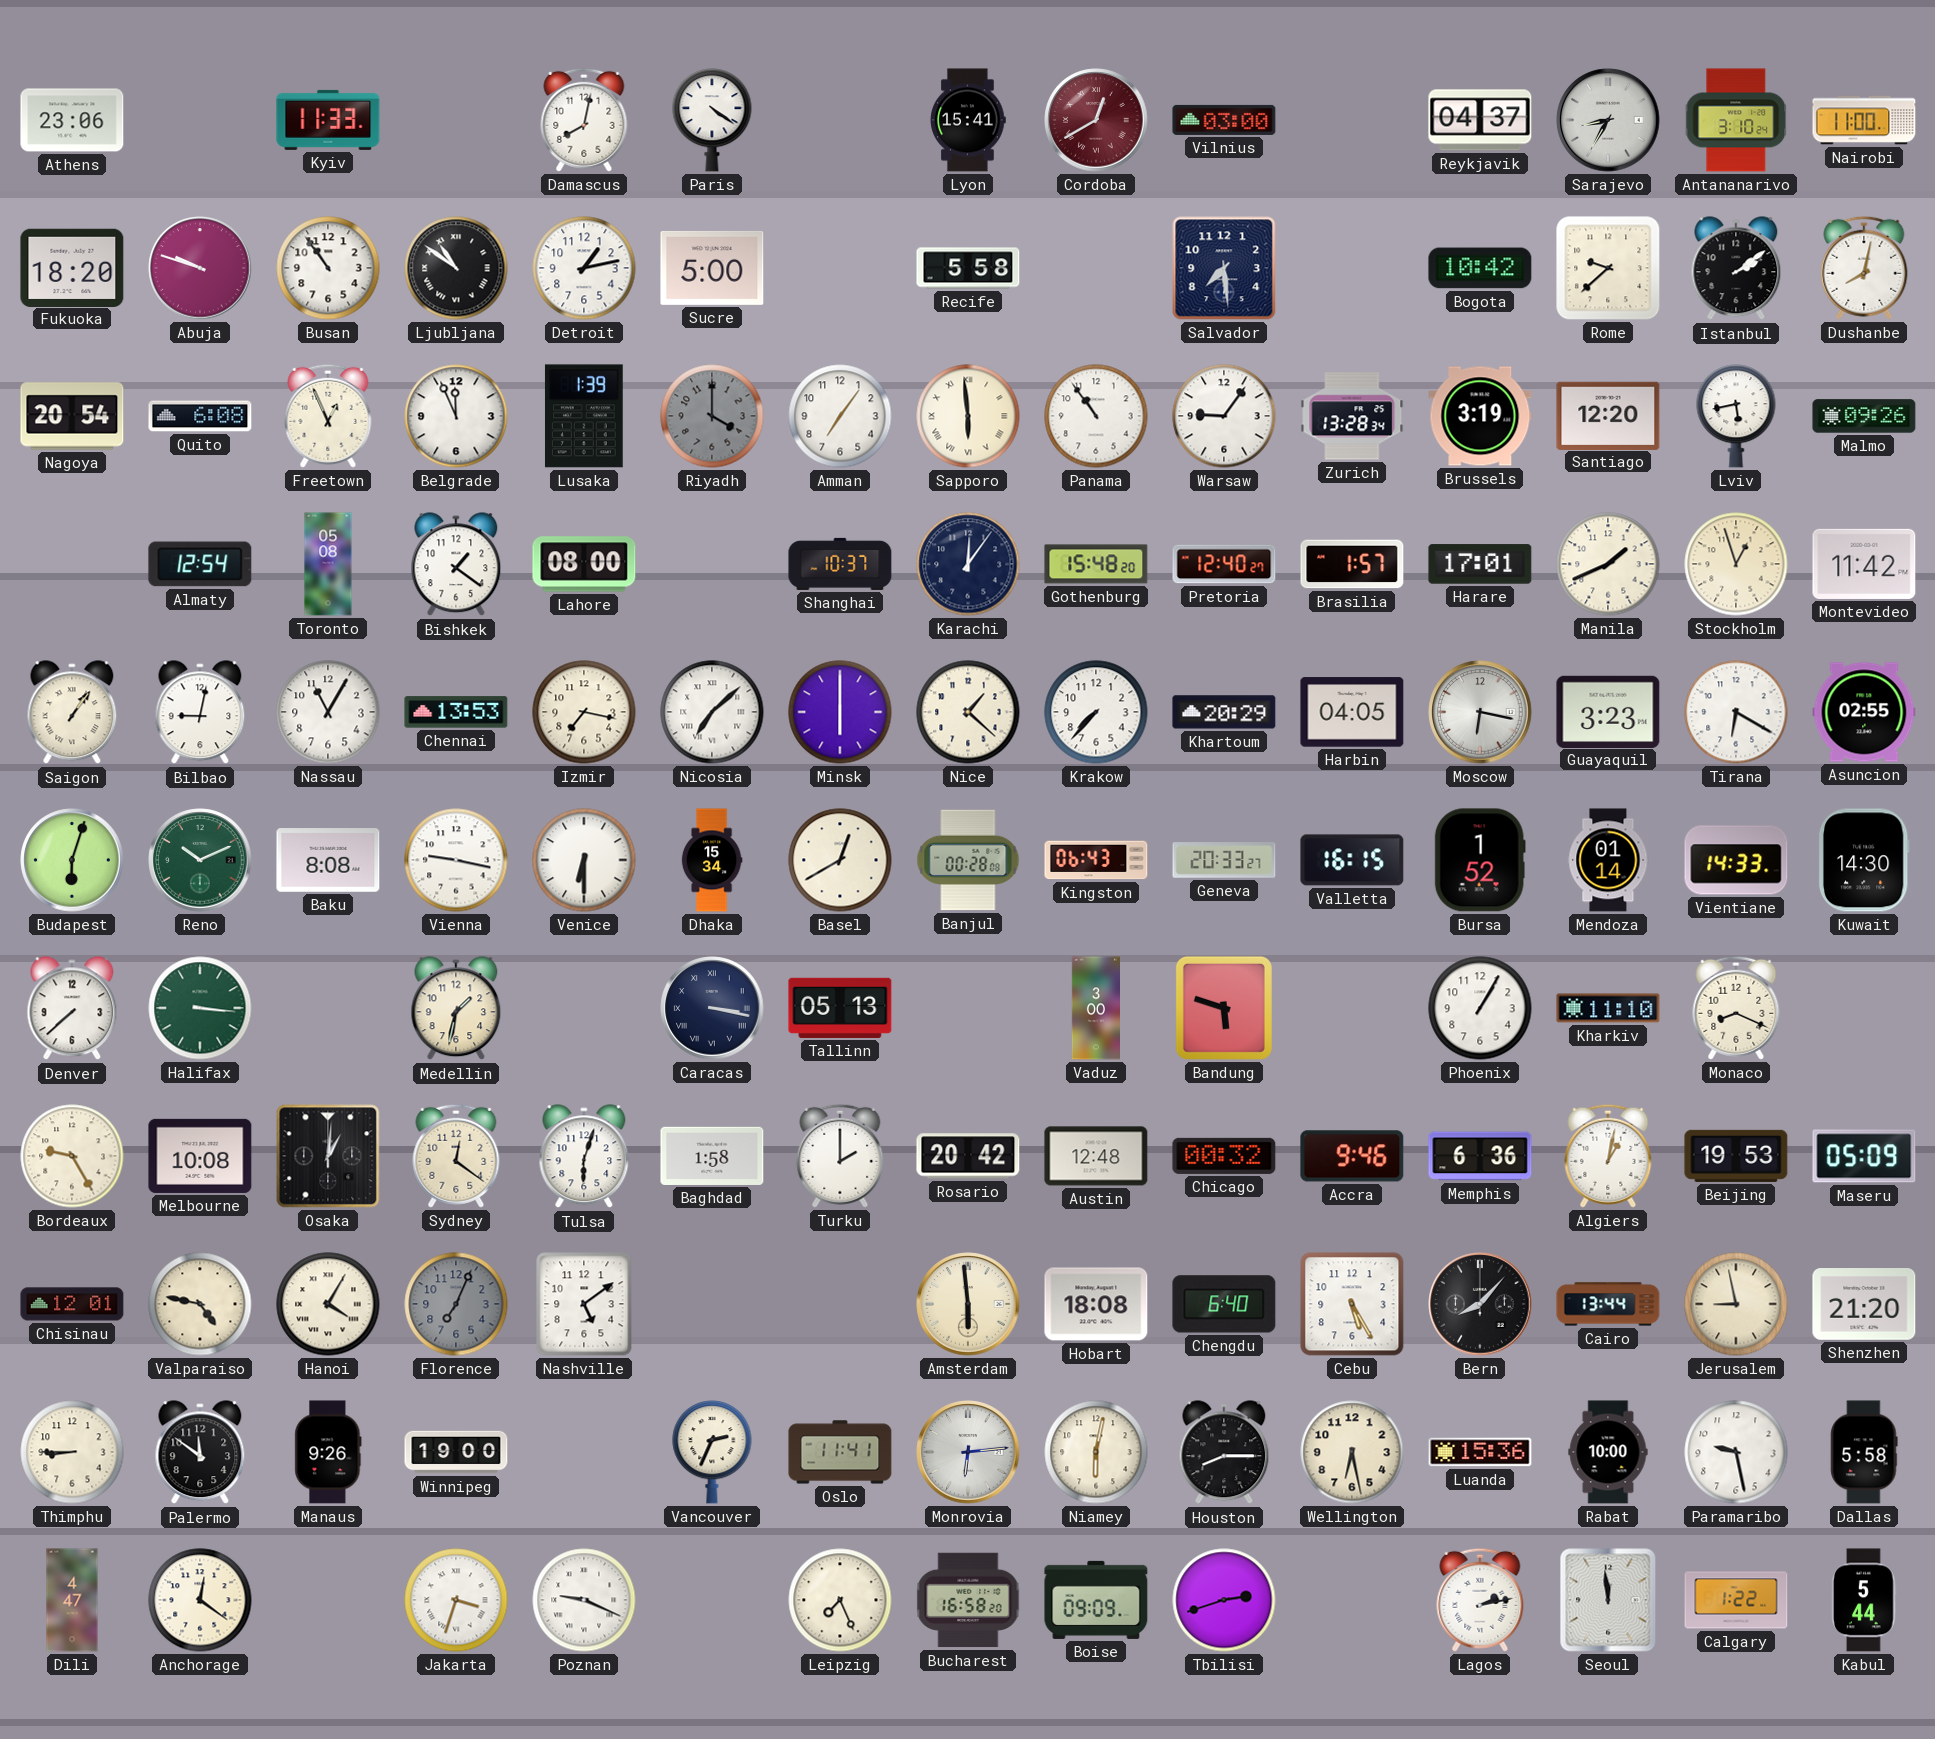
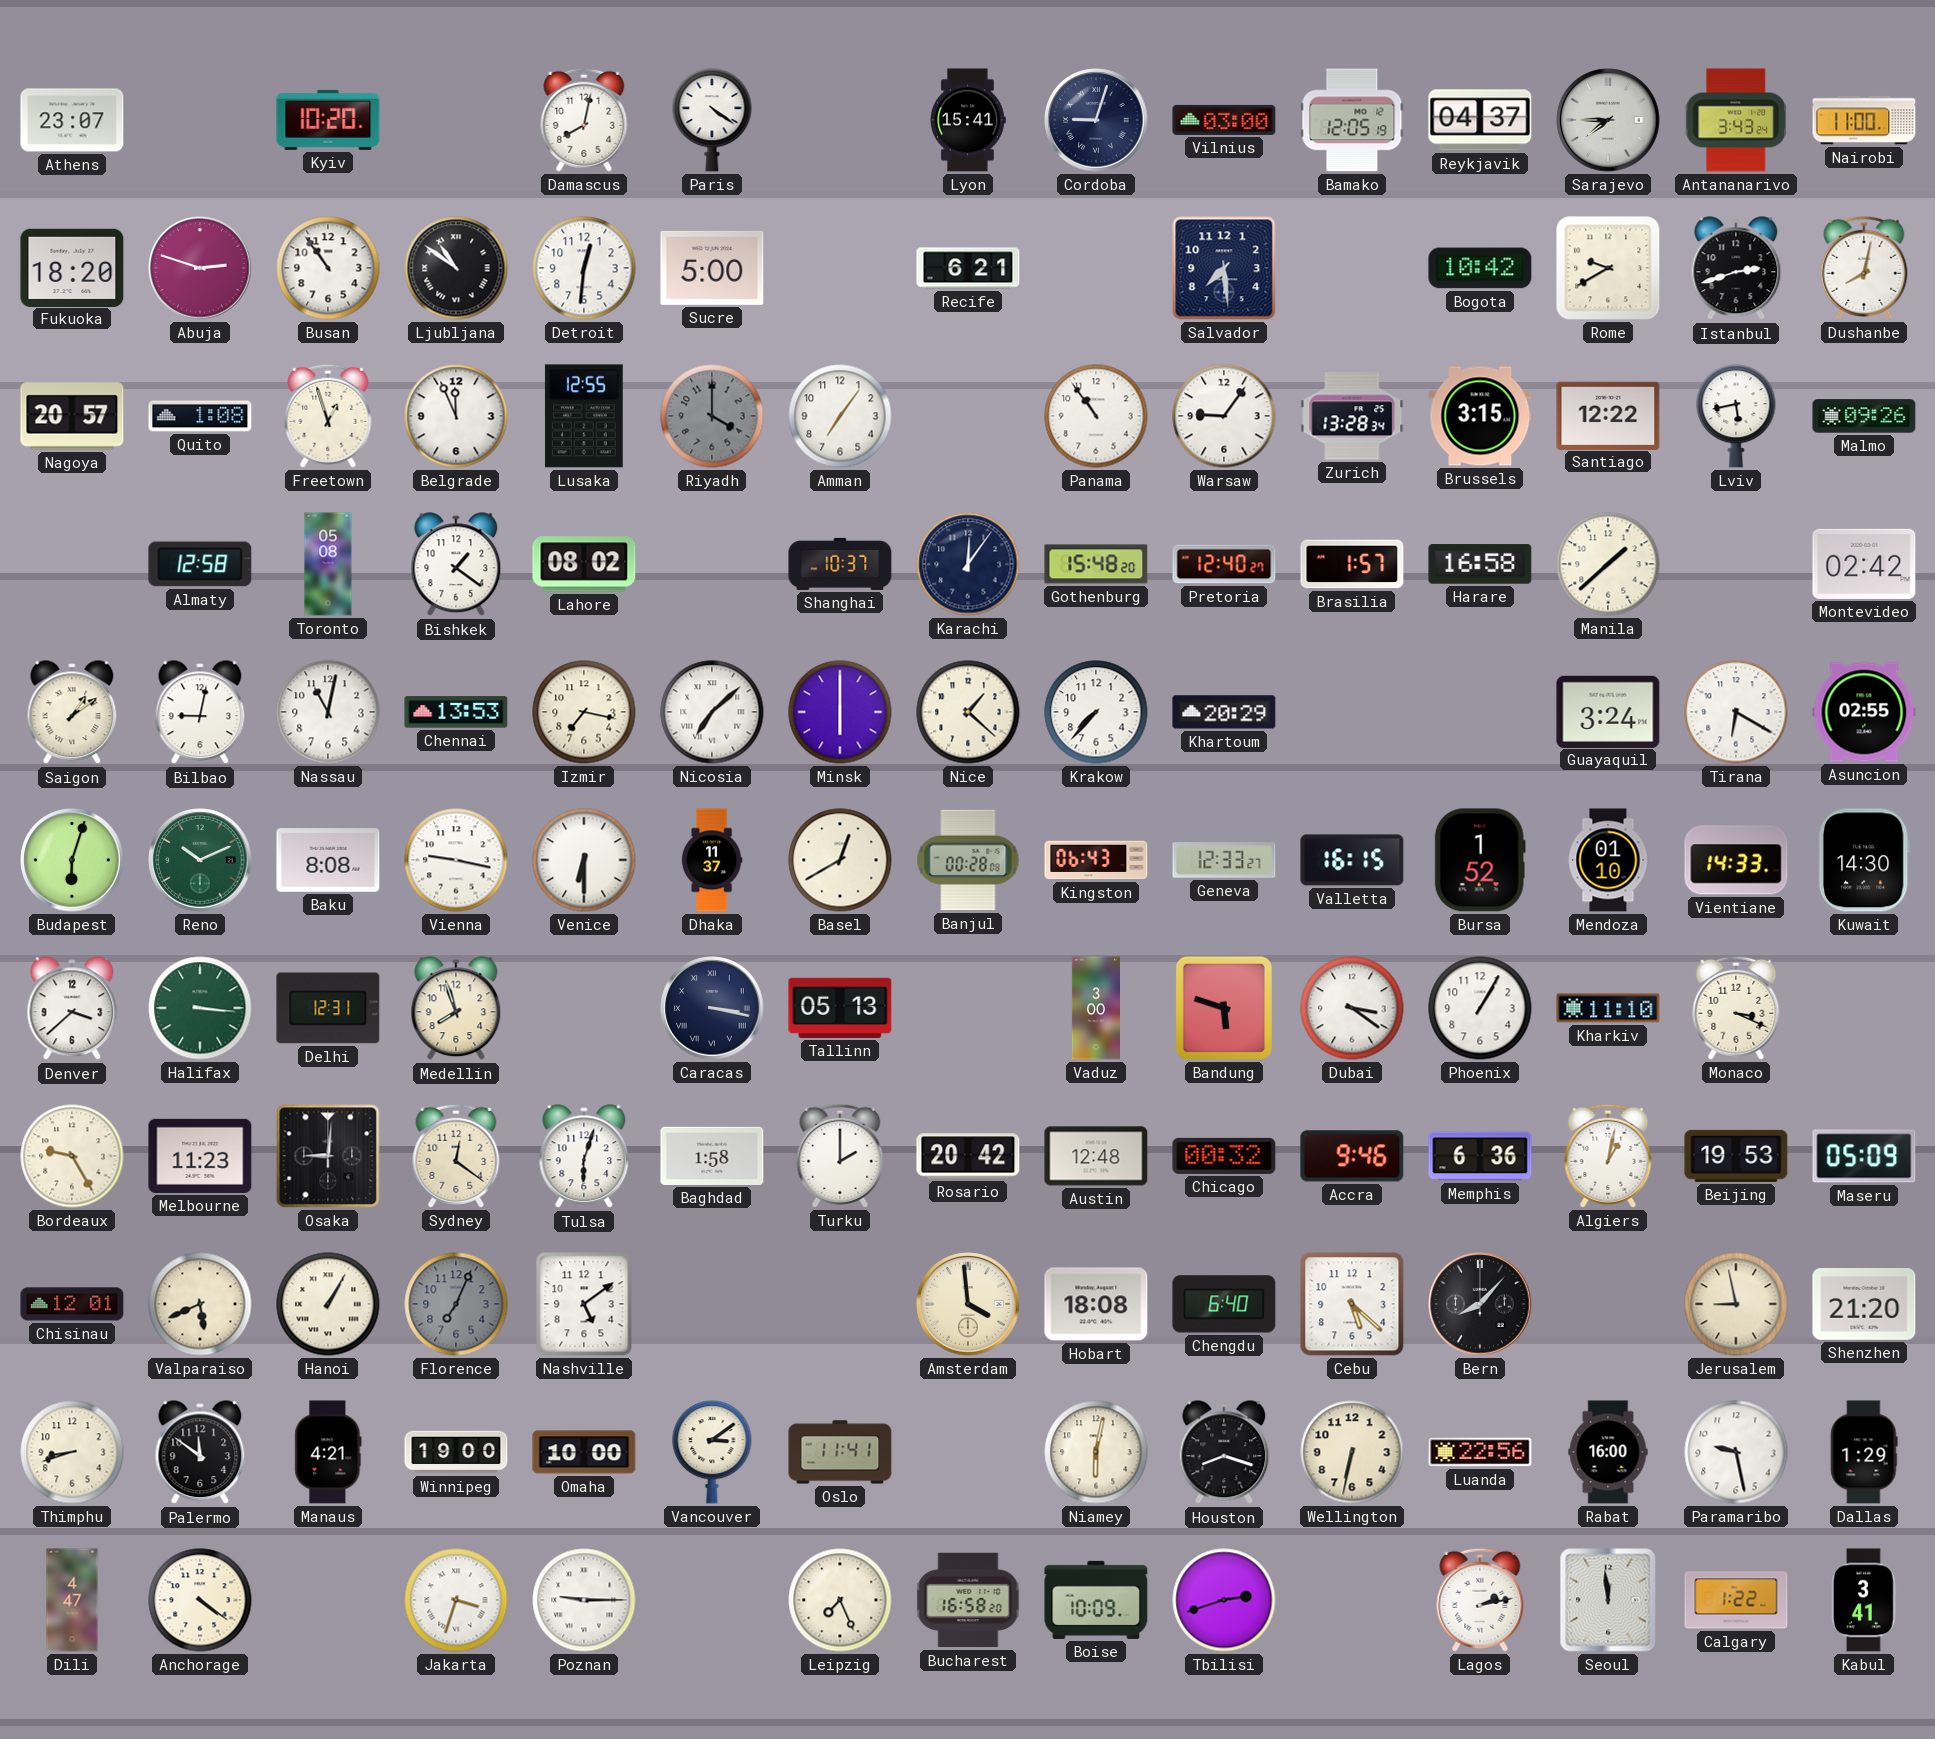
Athens: 23:06 -> 23:07 (72, 120)
Kyiv: 11:33 -> 10:20 (328, 120)
Cordoba: 12:40 -> 9:03 (1096, 120)
Cordoba dial: burgundy -> navy (1096, 120)
Bamako: none -> 12:05 (1352, 120)
Sarajevo: 8:35 -> 7:45 (1608, 120)
Antananarivo: 3:10 -> 3:43 (1736, 120)
Abuja: 9:48 -> 2:48 (200, 268)
Detroit: 1:13 -> 12:31 (584, 268)
Recife: 5:58 -> 6:21 (968, 268)
Rome: 9:38 -> 9:40 (1608, 268)
Istanbul: 2:09 -> 2:42 (1736, 269)
Nagoya: 20:54 -> 20:57 (72, 416)
Quito: 6:08 -> 1:08 (200, 416)
Freetown: 12:56 -> 12:57 (328, 416)
Lusaka: 1:39 -> 12:55 (584, 416)
Sapporo: 5:59 -> none (968, 416)
Brussels: 3:19 -> 3:15 (1480, 416)
Santiago: 12:20 -> 12:22 (1608, 415)
Almaty: 12:54 -> 12:58 (200, 564)
Lahore: 08:00 -> 08:02 (584, 564)
Harare: 17:01 -> 16:58 (1480, 564)
Manila: 1:41 -> 1:38 (1608, 564)
Stockholm: 12:57 -> none (1736, 564)
Montevideo: 11:42 -> 02:42 (1864, 564)
Saigon: 1:06 -> 1:09 (72, 713)
Nassau: 11:05 -> 11:02 (328, 712)
Harbin: 04:05 -> none (1352, 712)
Moscow: 6:17 -> none (1480, 712)
Guayaquil: 3:23 -> 3:24 (1608, 711)
Dhaka: 15:34 -> 11:37 (712, 860)
Geneva: 20:33 -> 12:33 (1224, 860)
Mendoza: 01:14 -> 01:10 (1608, 860)
Denver: 7:38 -> 3:38 (72, 1009)
Delhi: none -> 12:31 (328, 1008)
Medellin: 1:32 -> 7:57 (456, 1009)
Dubai: none -> 3:21 (1352, 1008)
Monaco: 8:19 -> 3:19 (1736, 1008)
Melbourne: 10:08 -> 11:23 (200, 1156)
Osaka: 1:01 -> 9:01 (328, 1156)
Valparaiso: 4:47 -> 5:41 (200, 1304)
Hanoi: 4:05 -> 1:05 (328, 1304)
Amsterdam: 5:59 -> 3:59 (968, 1304)
Cebu: 5:25 -> 5:22 (1352, 1304)
Cairo: 13:44 -> none (1608, 1304)
Thimphu: 8:45 -> 8:42 (72, 1452)
Manaus: 9:26 -> 4:21 (328, 1452)
Omaha: none -> 10:00 (584, 1452)
Vancouver: 2:34 -> 3:09 (712, 1452)
Monrovia: 6:14 -> none (968, 1452)
Houston: 8:15 -> 8:18 (1224, 1453)
Wellington: 6:28 -> 6:32 (1352, 1452)
Luanda: 15:36 -> 22:56 (1480, 1452)
Rabat: 10:00 -> 16:00 (1608, 1452)
Dallas: 5:58 -> 1:29 (1864, 1452)
Anchorage: 12:21 -> 4:21 (200, 1600)
Poznan: 9:19 -> 9:15 (584, 1600)
Boise: 09:09 -> 10:09 (1096, 1600)
Kabul: 5:44 -> 3:41 (1864, 1600)
